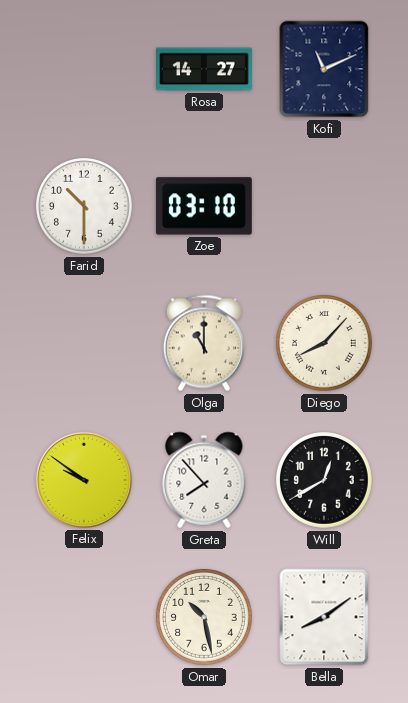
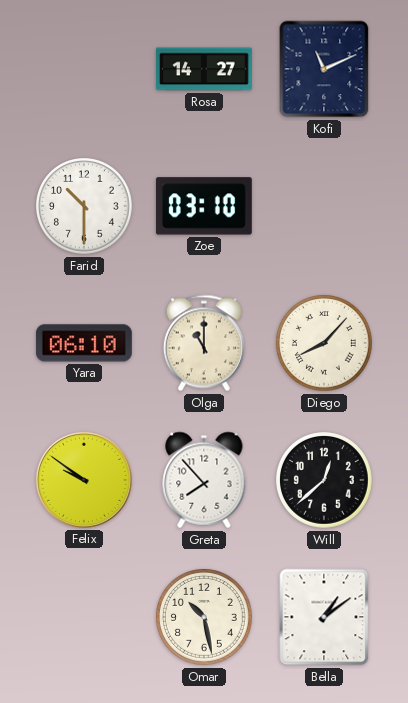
Yara: none -> 06:10 (84, 343)
Will: 12:40 -> 12:38 (325, 481)
Bella: 8:09 -> 1:09 (324, 617)
